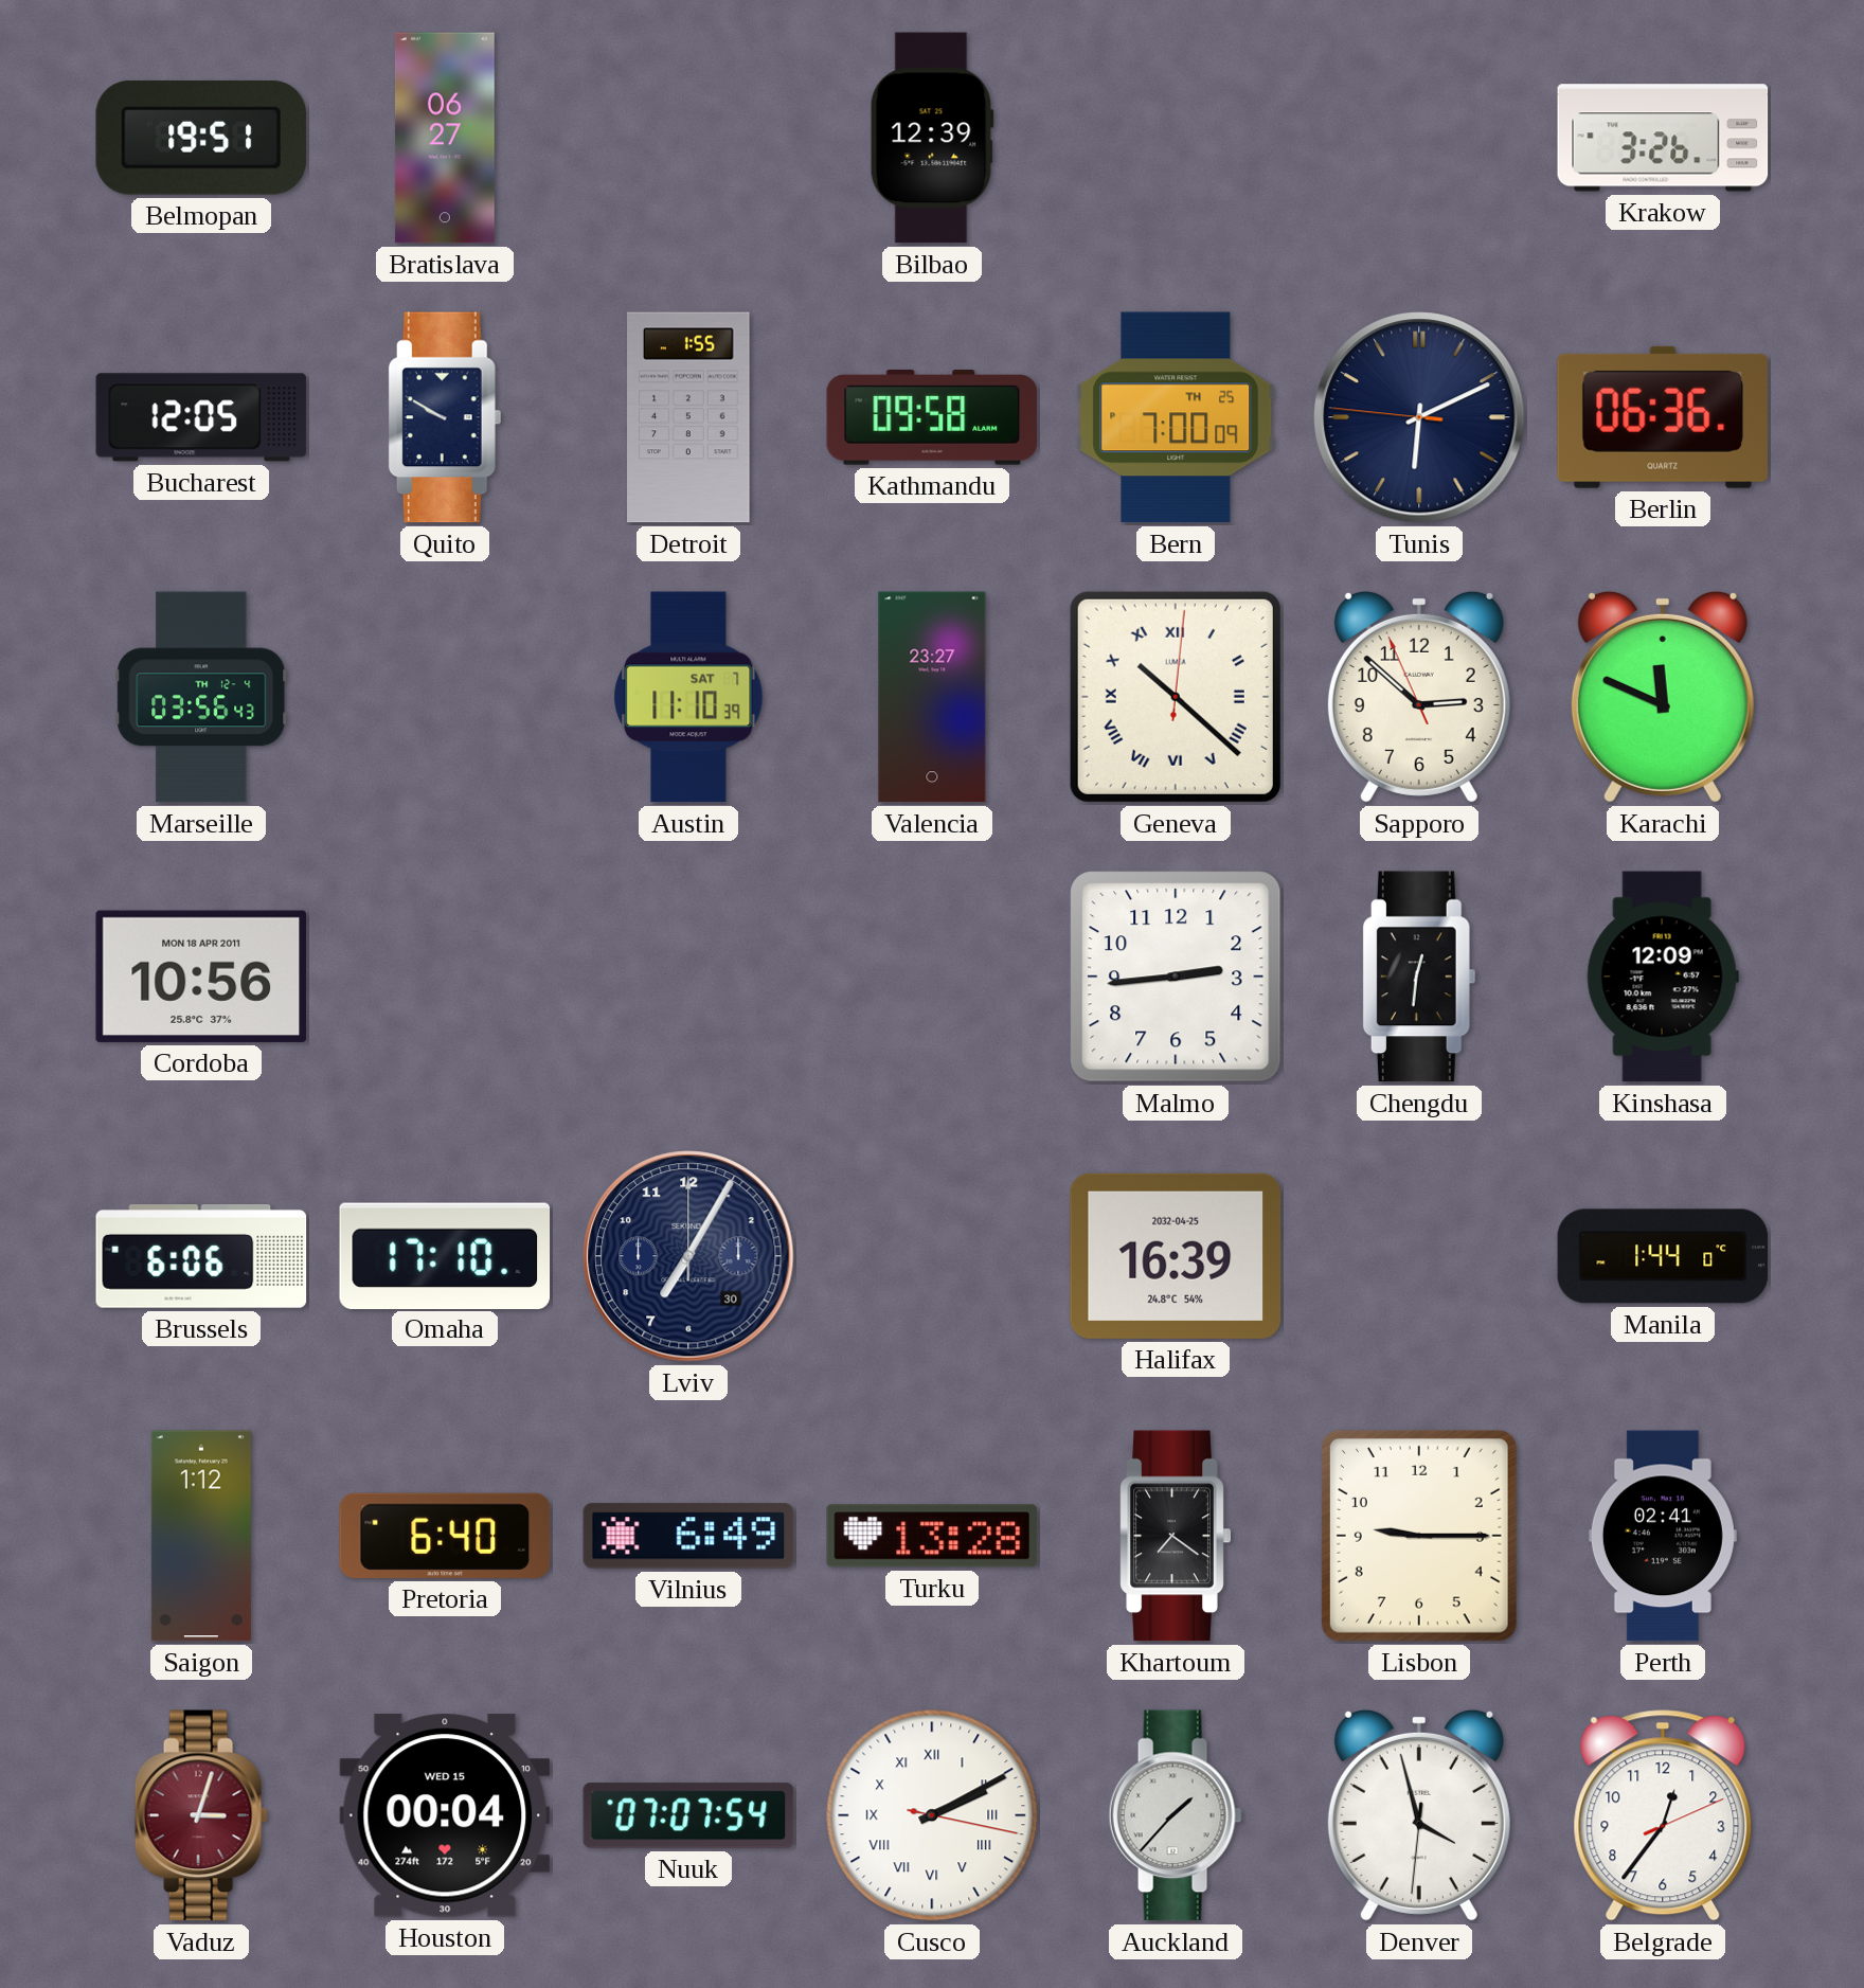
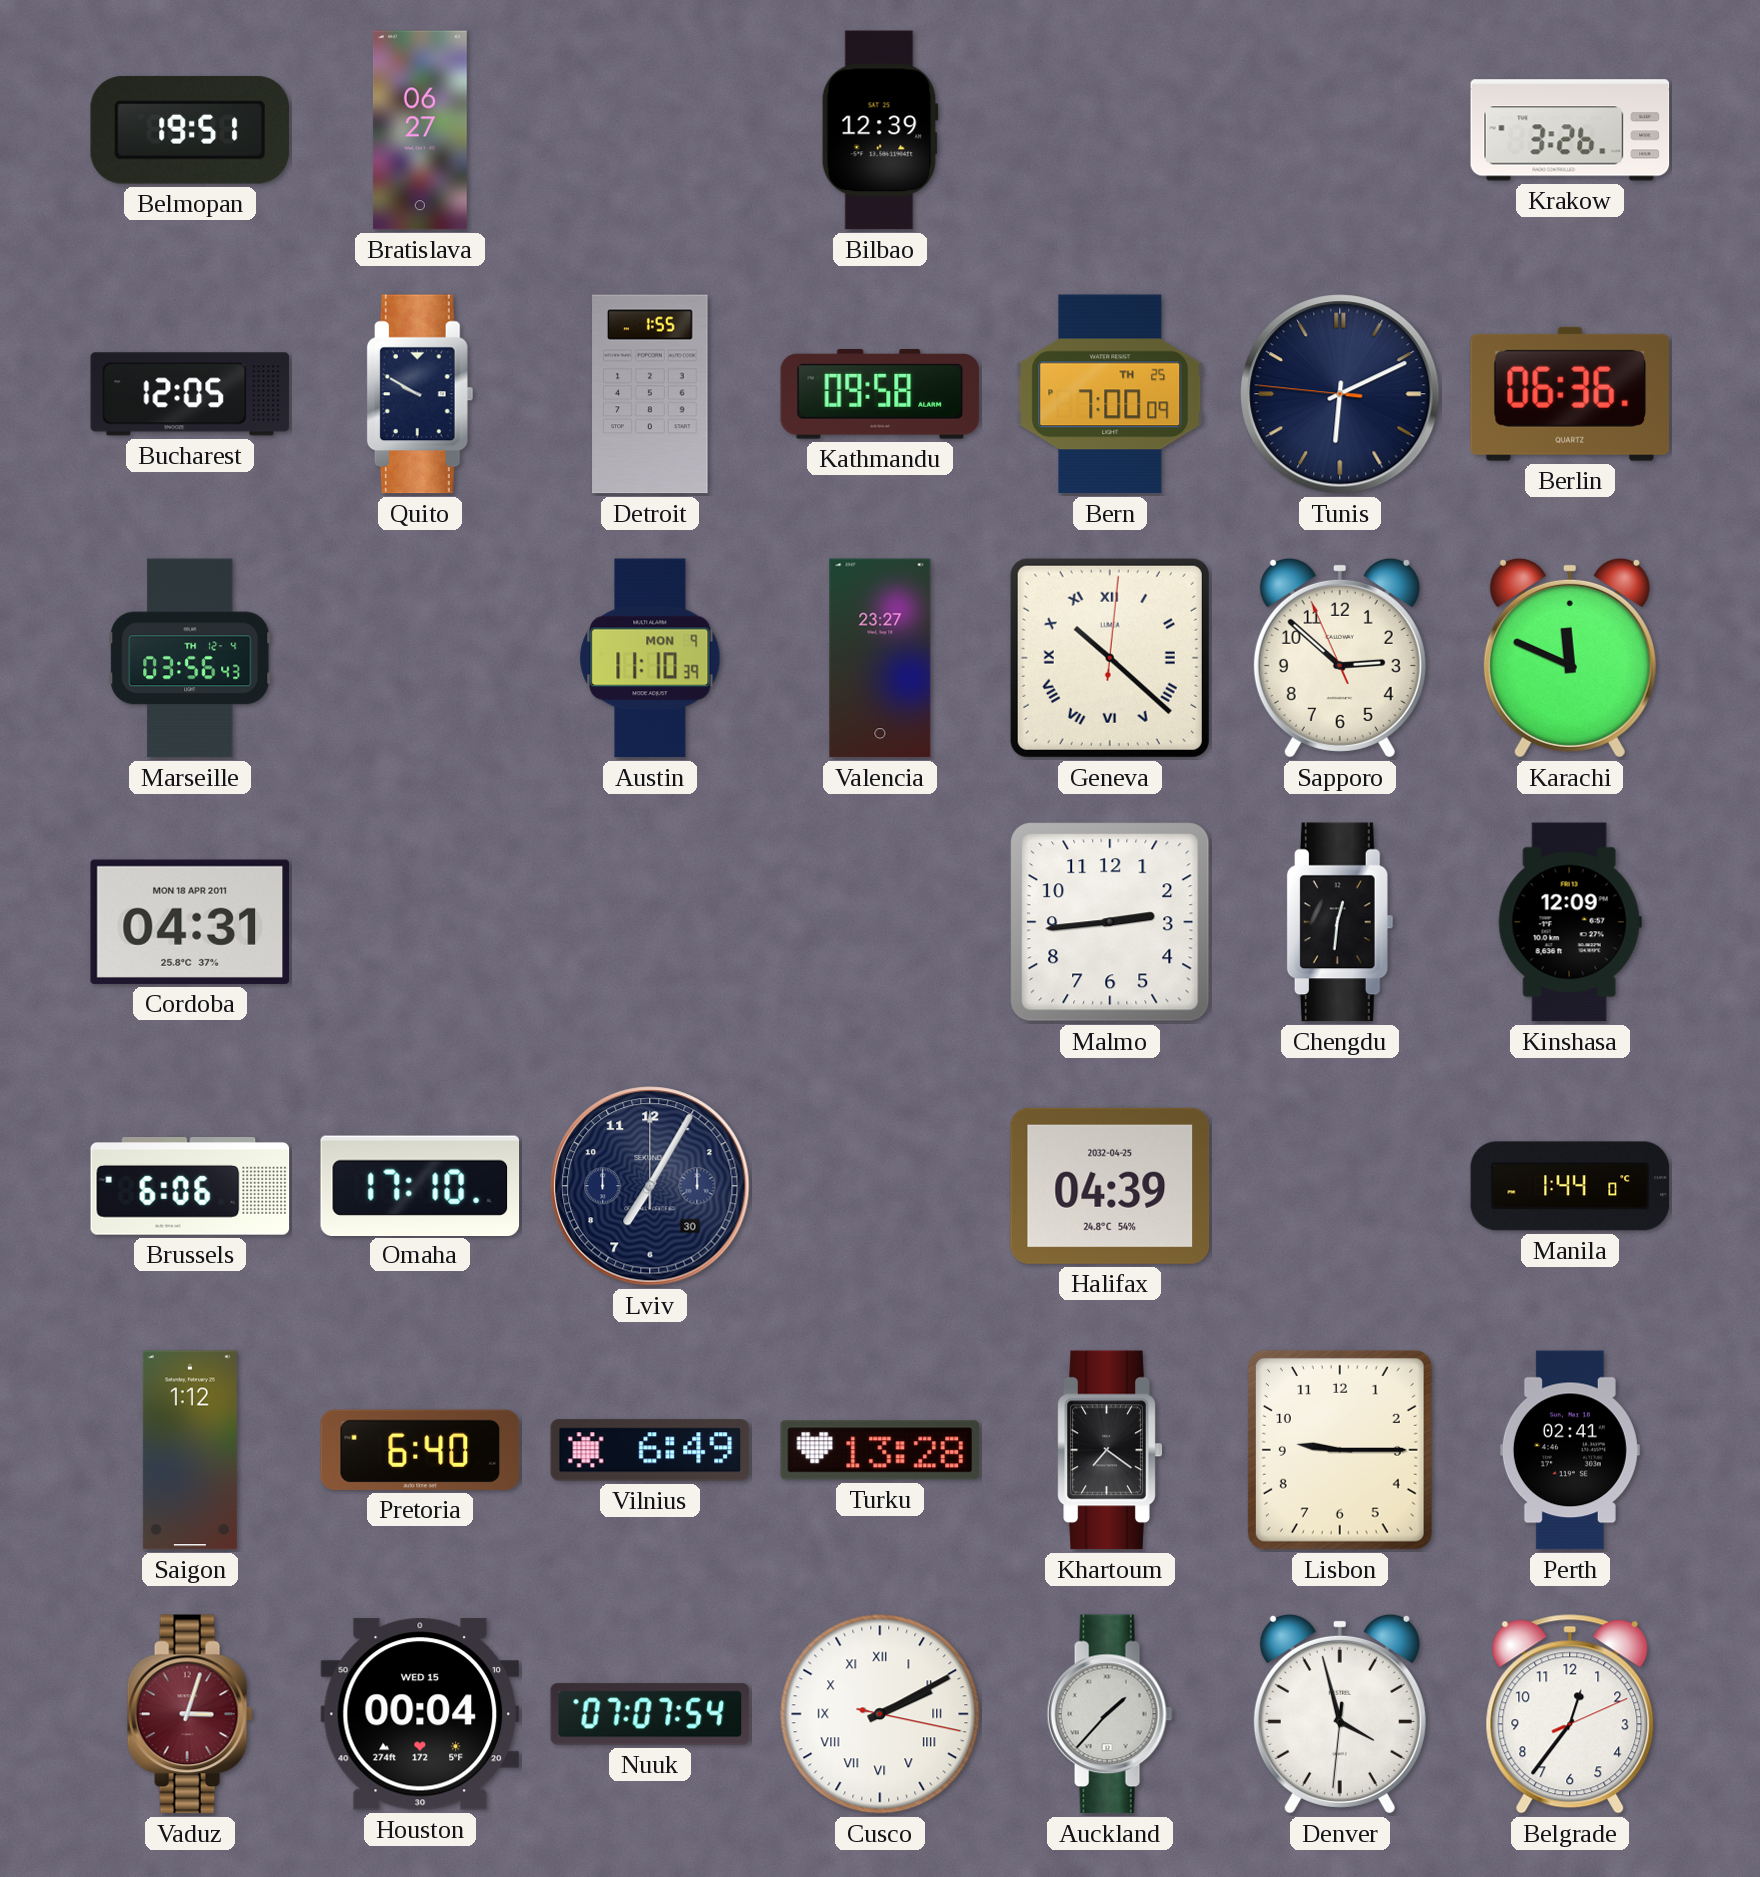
Austin date: SAT 7 -> MON 9 (650, 658)
Cordoba: 10:56 -> 04:31 (189, 922)
Halifax: 16:39 -> 04:39 (1110, 1186)
